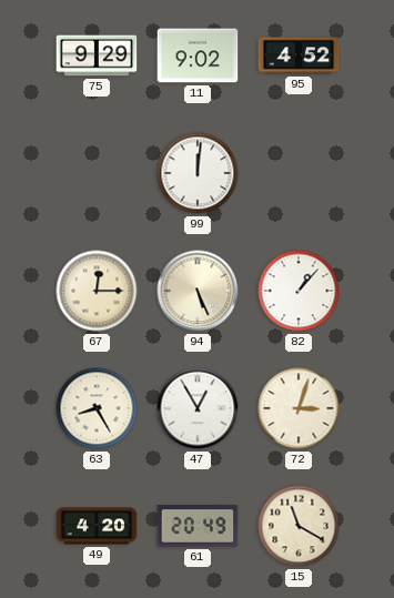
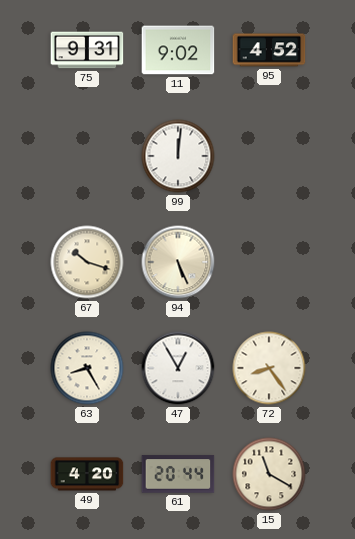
75: 9:29 -> 9:31 (87, 50)
67: 12:15 -> 10:18 (87, 262)
82: 1:07 -> none (299, 291)
72: 3:03 -> 8:24 (269, 368)
61: 20:49 -> 20:44 (178, 474)
